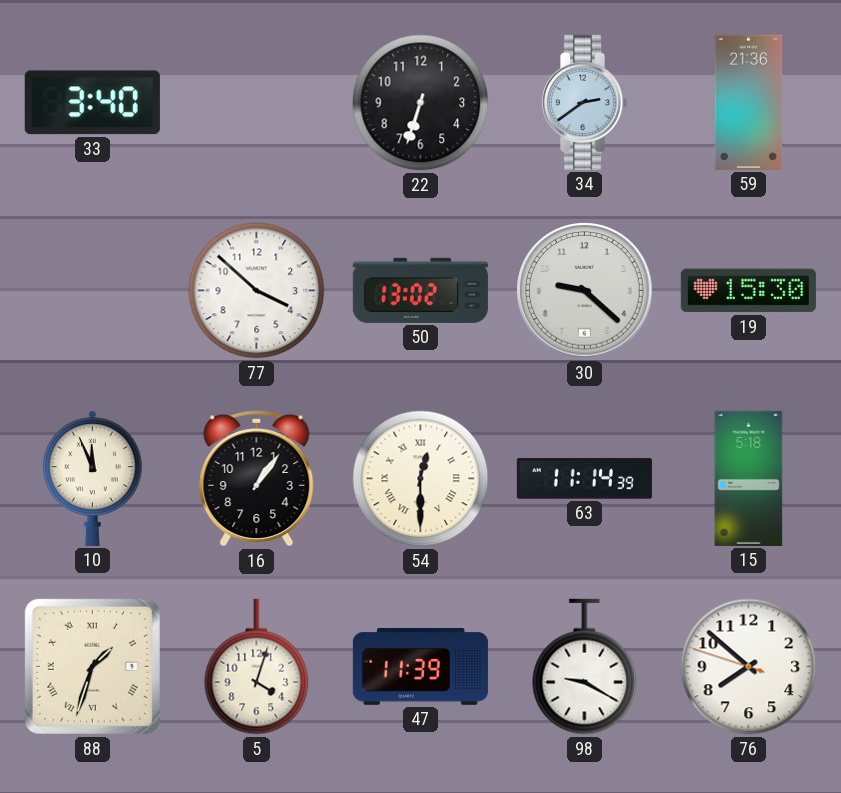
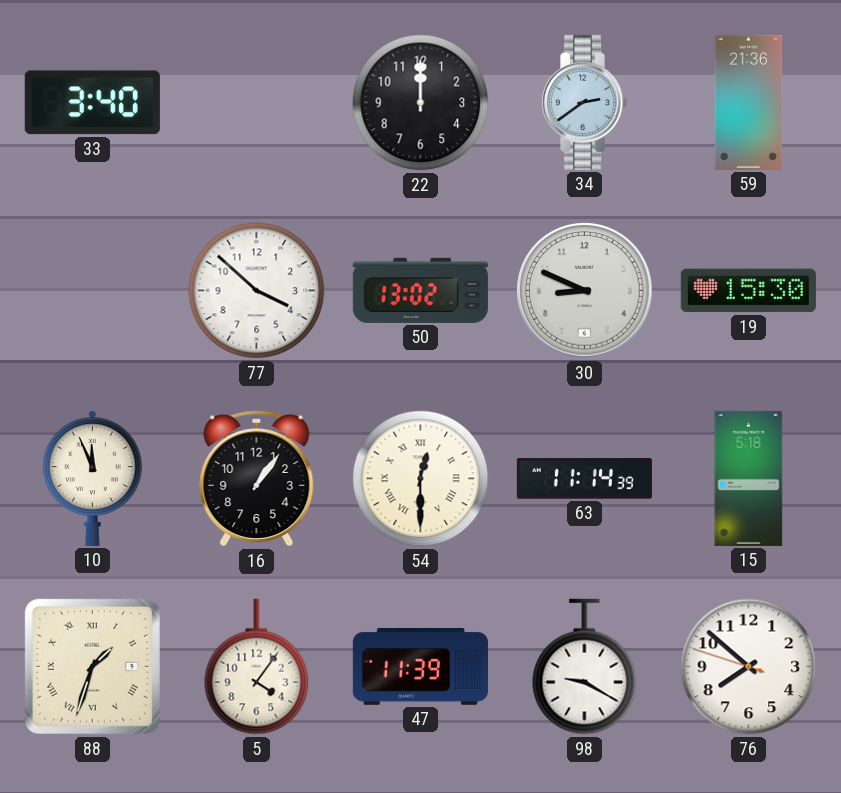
22: 6:33 -> 12:00 (421, 103)
30: 9:22 -> 8:49 (585, 291)
5: 4:03 -> 4:06 (257, 667)
